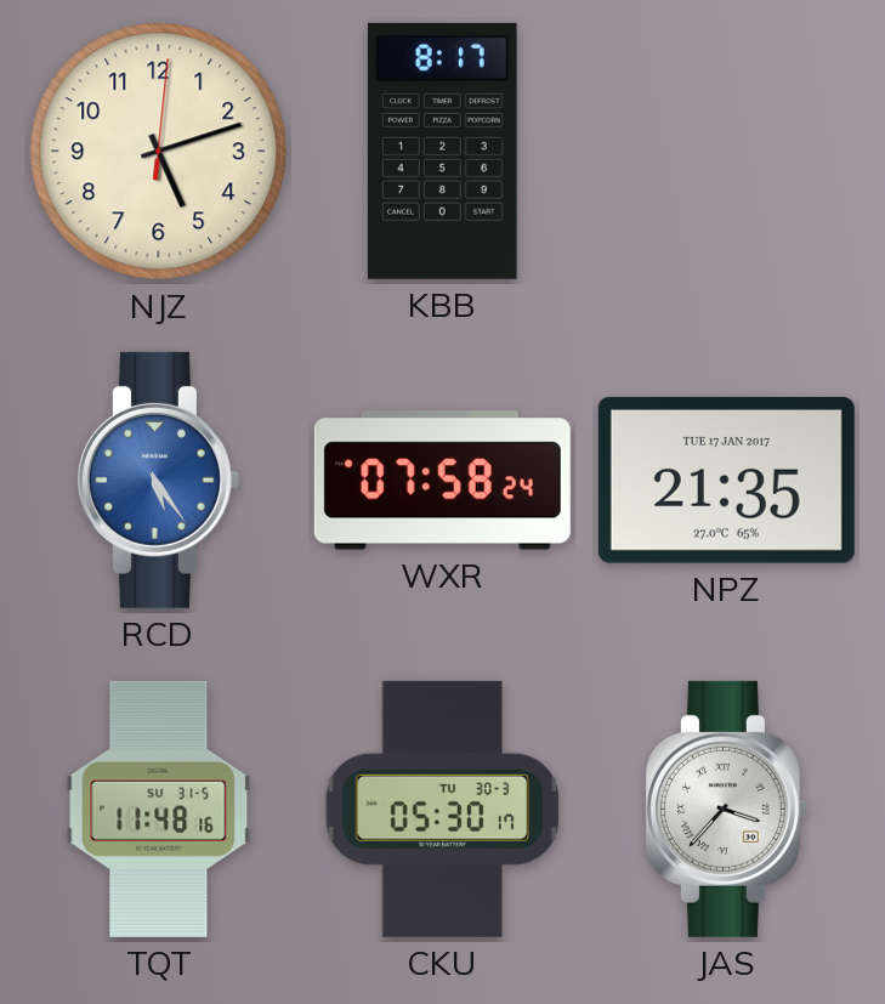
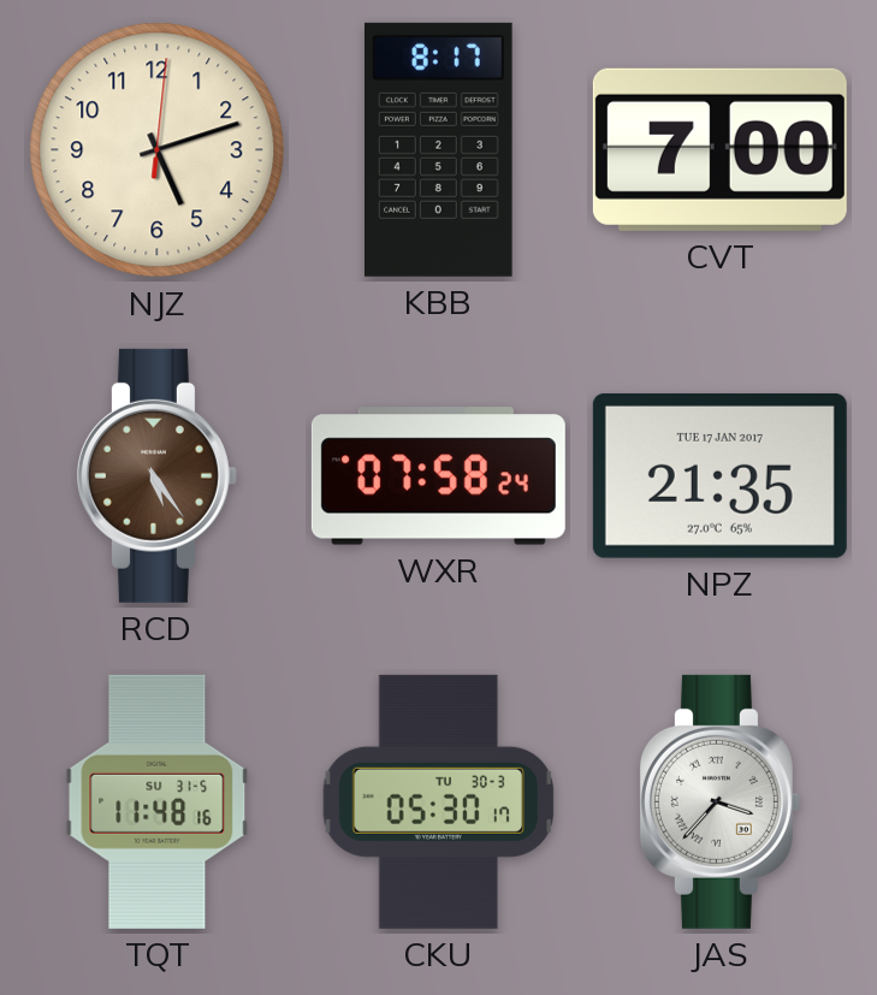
CVT: none -> 7:00 (719, 149)
RCD dial: blue -> brown (156, 475)
